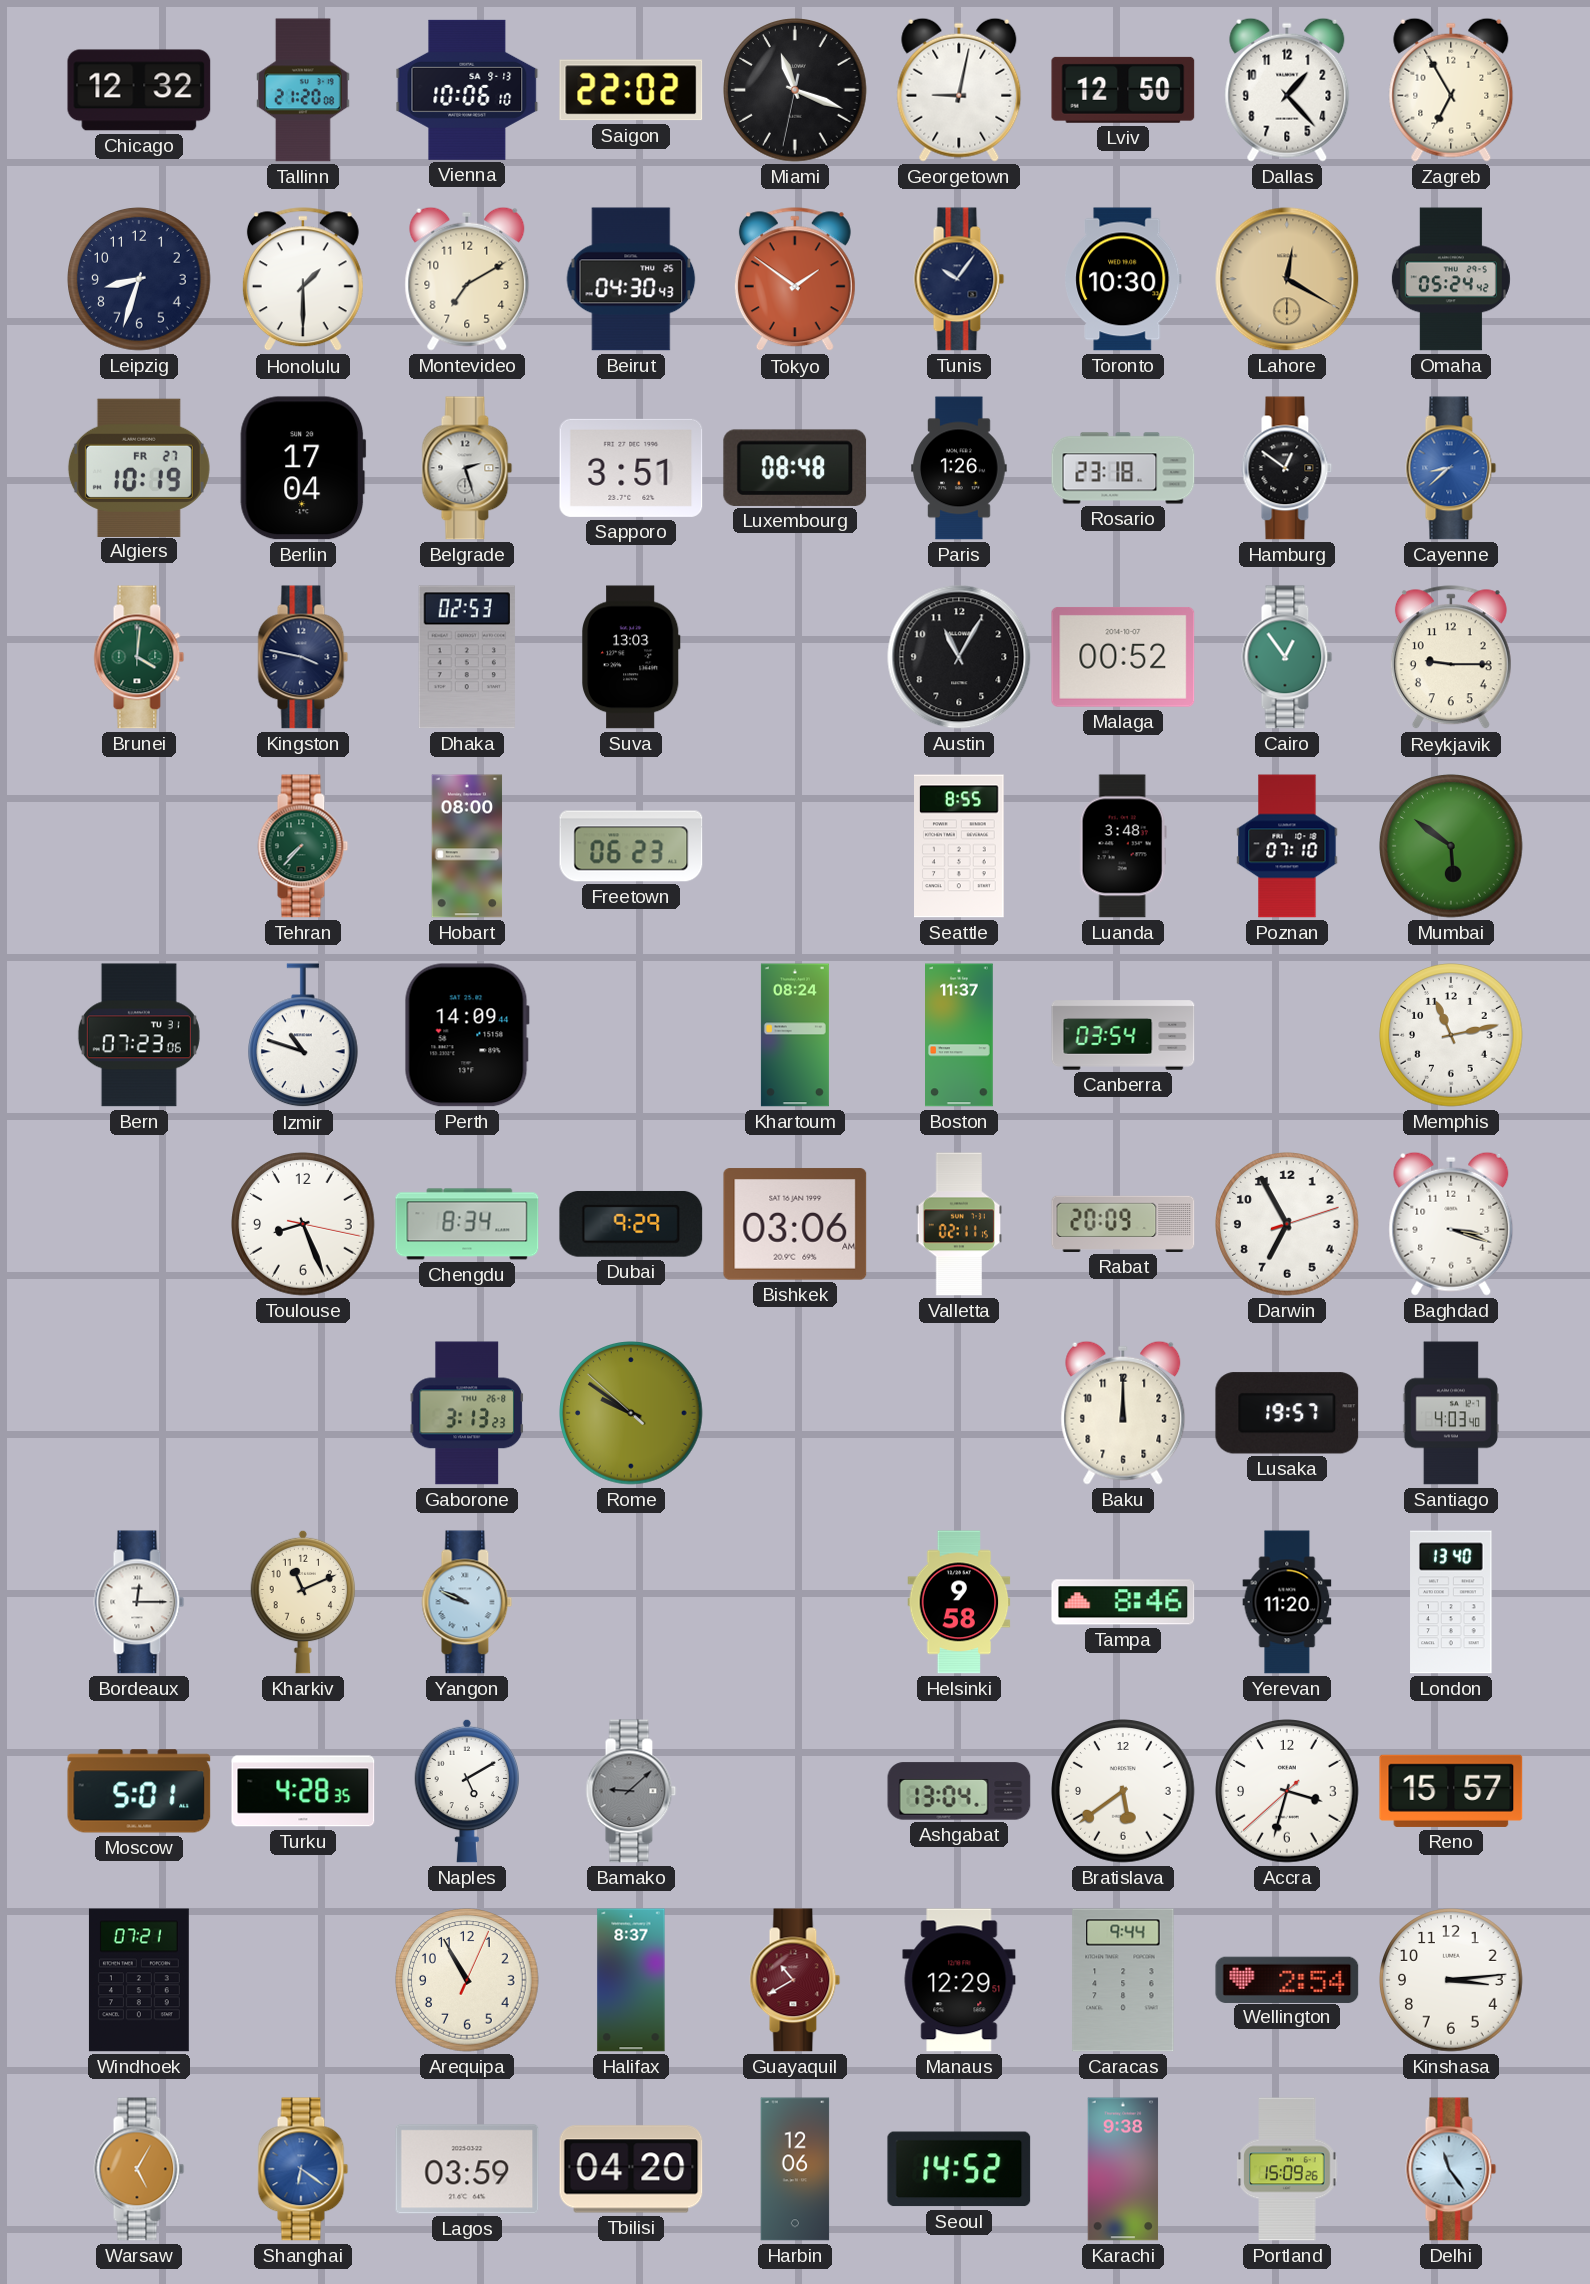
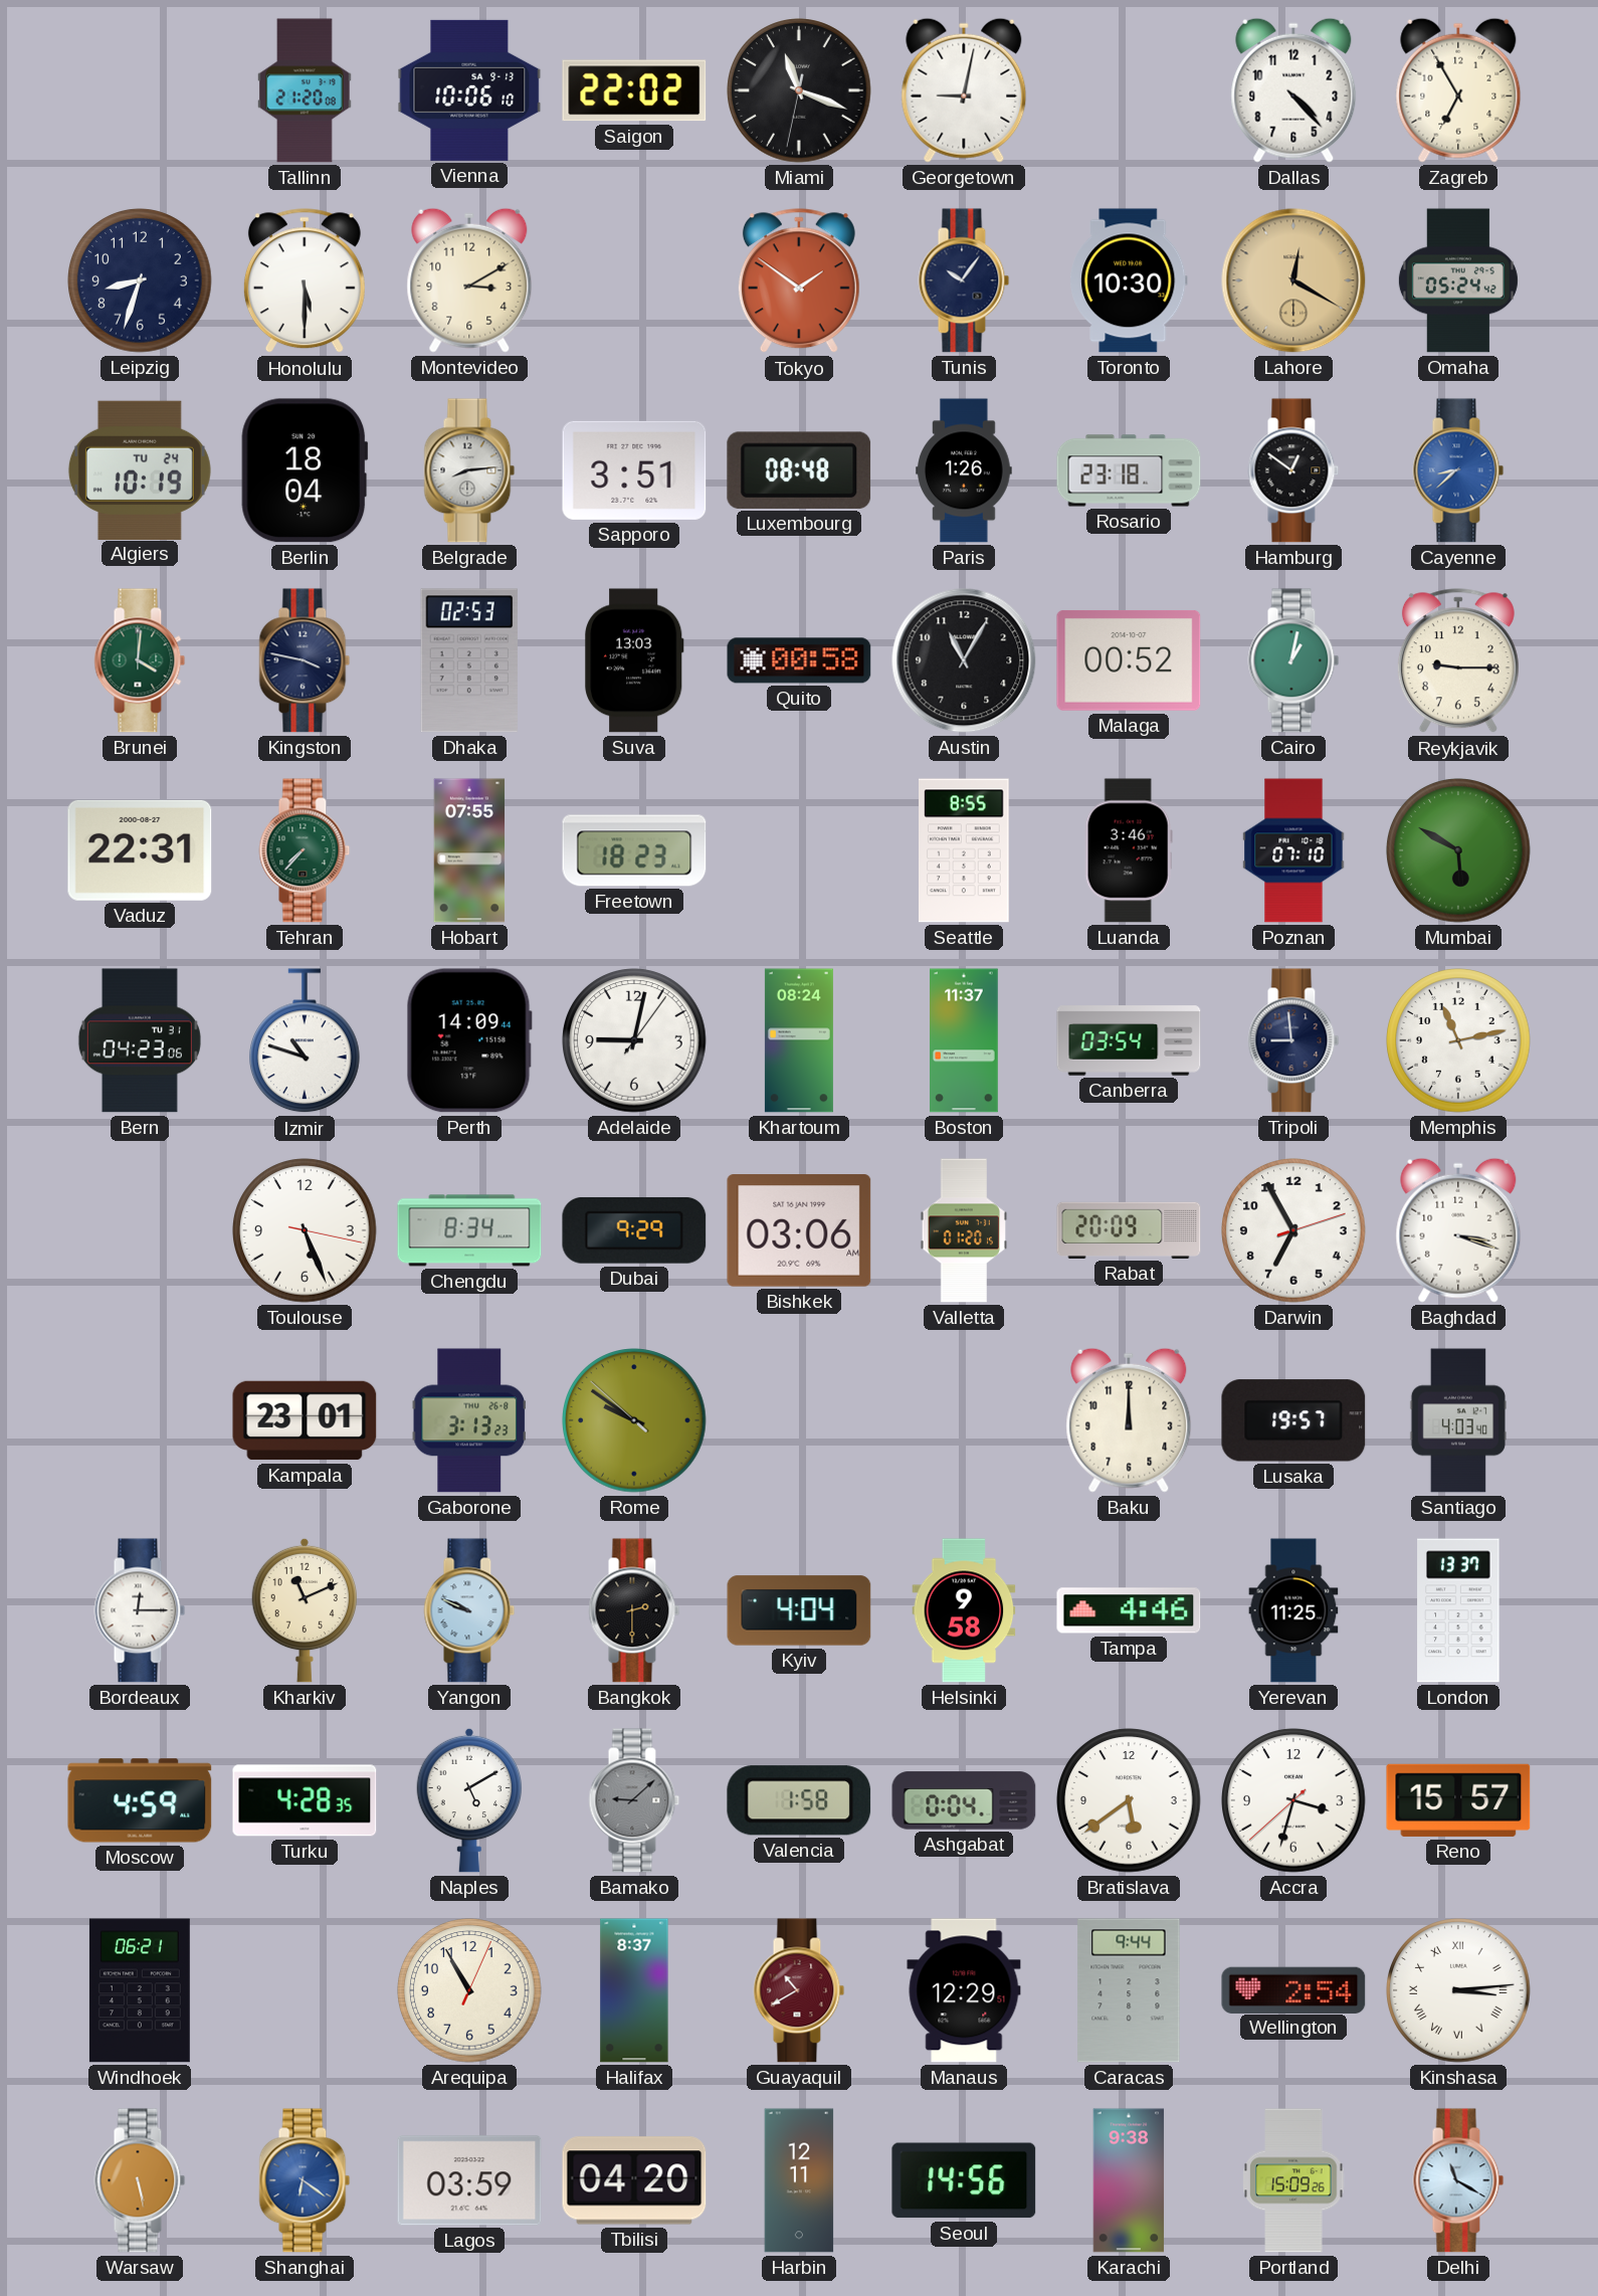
Chicago: 12:32 -> none (139, 90)
Lviv: 12:50 -> none (1123, 90)
Dallas: 1:23 -> 4:23 (1293, 90)
Honolulu: 1:30 -> 5:30 (305, 281)
Montevideo: 7:10 -> 3:10 (469, 280)
Beirut: 04:30 -> none (631, 279)
Algiers date: FR 27 -> TU 24 (140, 469)
Berlin: 17:04 -> 18:04 (305, 470)
Belgrade: 2:27 -> 8:14 (469, 470)
Quito: none -> 00:58 (799, 660)
Cairo: 12:54 -> 1:02 (1293, 660)
Vaduz: none -> 22:31 (140, 850)
Hobart: 08:00 -> 07:55 (469, 850)
Freetown: 06:23 -> 18:23 (634, 850)
Luanda: 3:48 -> 3:46 (1129, 850)
Mumbai: 5:51 -> 5:50 (1458, 850)
Bern: 07:23 -> 04:23 (140, 1040)
Adelaide: none -> 9:02 (634, 1040)
Tripoli: none -> 8:59 (1293, 1040)
Toulouse: 8:26 -> 5:26 (305, 1230)
Valletta: 02:11 -> 01:20 (963, 1230)
Kampala: none -> 23:01 (305, 1420)
Bangkok: none -> 2:30 (634, 1610)
Kyiv: none -> 4:04 (799, 1610)
Tampa: 8:46 -> 4:46 (1129, 1610)
Yerevan: 11:20 -> 11:25 (1293, 1610)
London: 13:40 -> 13:37 (1458, 1610)
Moscow: 5:01 -> 4:59 (140, 1800)
Valencia: none -> 1:58 (799, 1800)
Ashgabat: 13:04 -> 0:04 (964, 1800)
Windhoek: 07:21 -> 06:21 (140, 1990)
Kinshasa numerals: Arabic -> Roman (1458, 1990)
Warsaw: 5:05 -> 5:28 (140, 2180)
Harbin: 12:06 -> 12:11 (799, 2180)
Seoul: 14:52 -> 14:56 (964, 2180)
Delhi: 11:24 -> 11:20 (1458, 2180)
